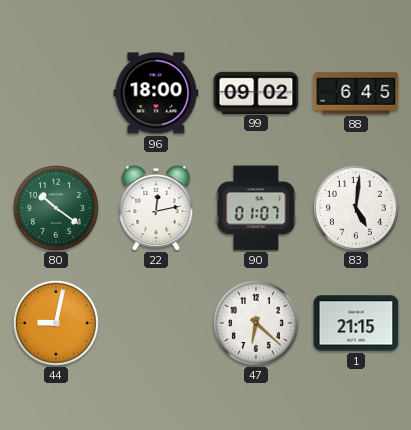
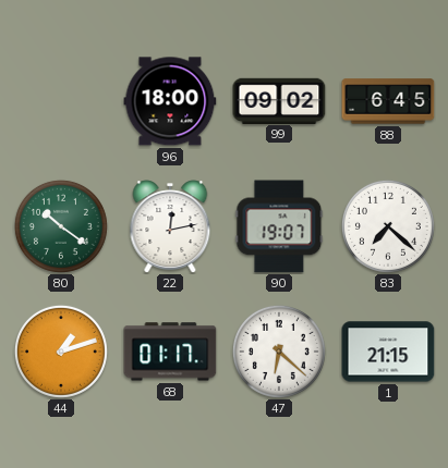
90: 01:07 -> 19:07 (279, 226)
83: 5:01 -> 7:22 (388, 226)
44: 9:02 -> 1:12 (61, 352)
68: none -> 01:17 (170, 352)
